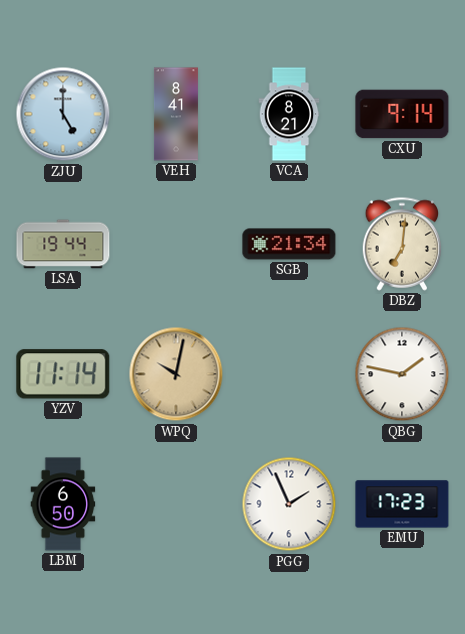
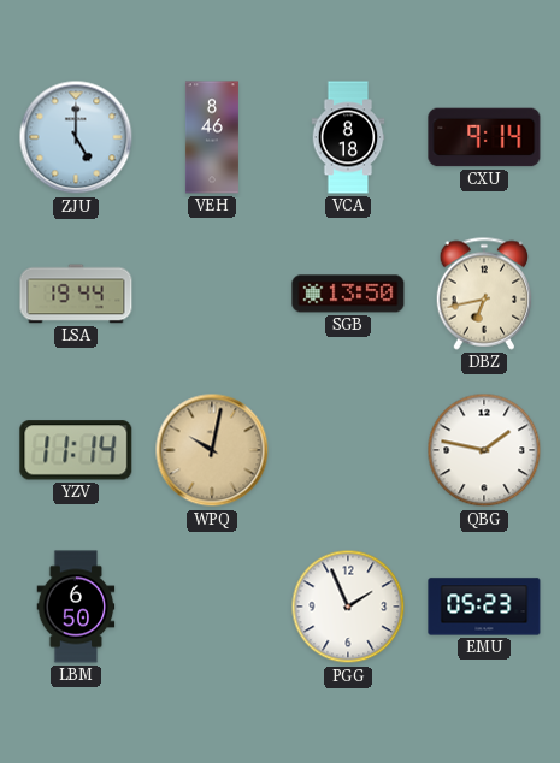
VEH: 8:41 -> 8:46 (212, 137)
VCA: 8:21 -> 8:18 (348, 137)
SGB: 21:34 -> 13:50 (348, 294)
DBZ: 7:01 -> 6:43 (484, 294)
EMU: 17:23 -> 05:23 (484, 607)
